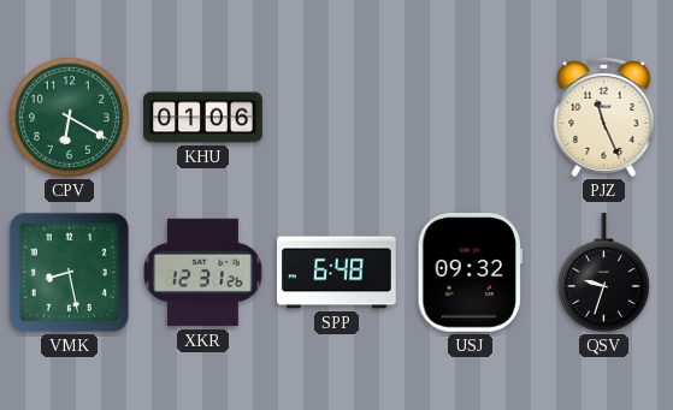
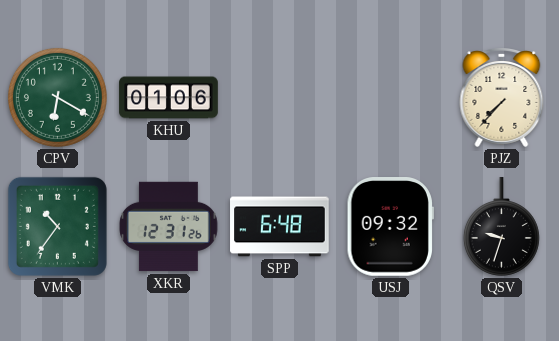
PJZ: 11:26 -> 7:37 (502, 98)
VMK: 8:28 -> 10:36 (57, 226)
